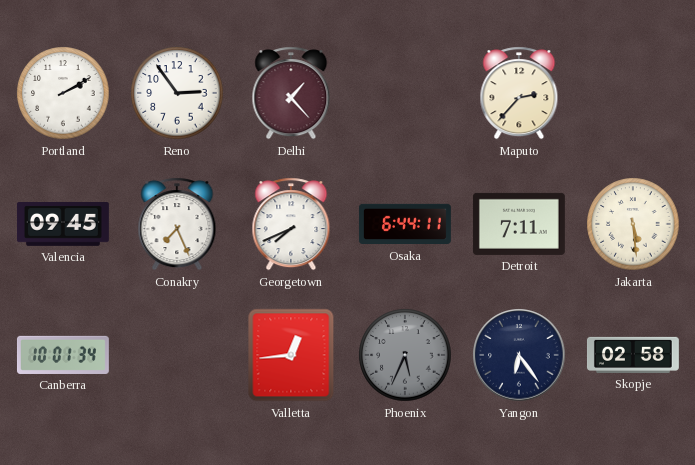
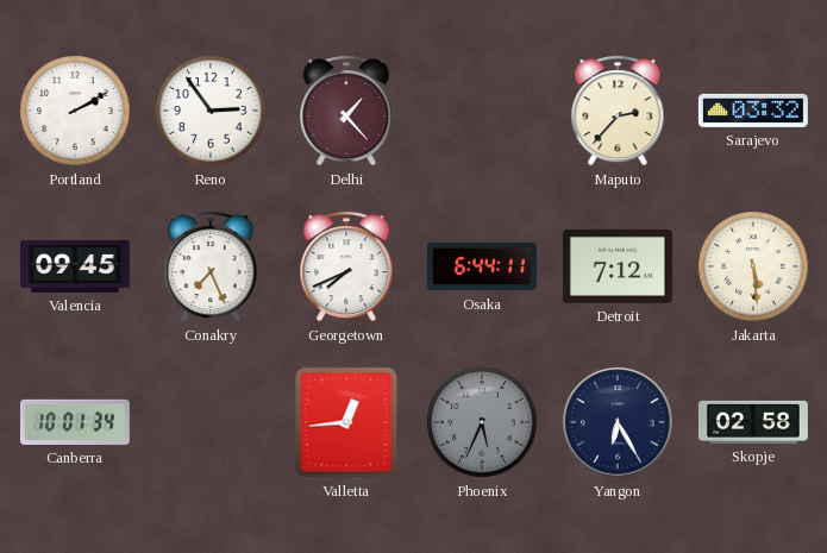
Sarajevo: none -> 03:32 (753, 111)
Detroit: 7:11 -> 7:12 (618, 266)
Yangon: 6:24 -> 6:25 (618, 422)
